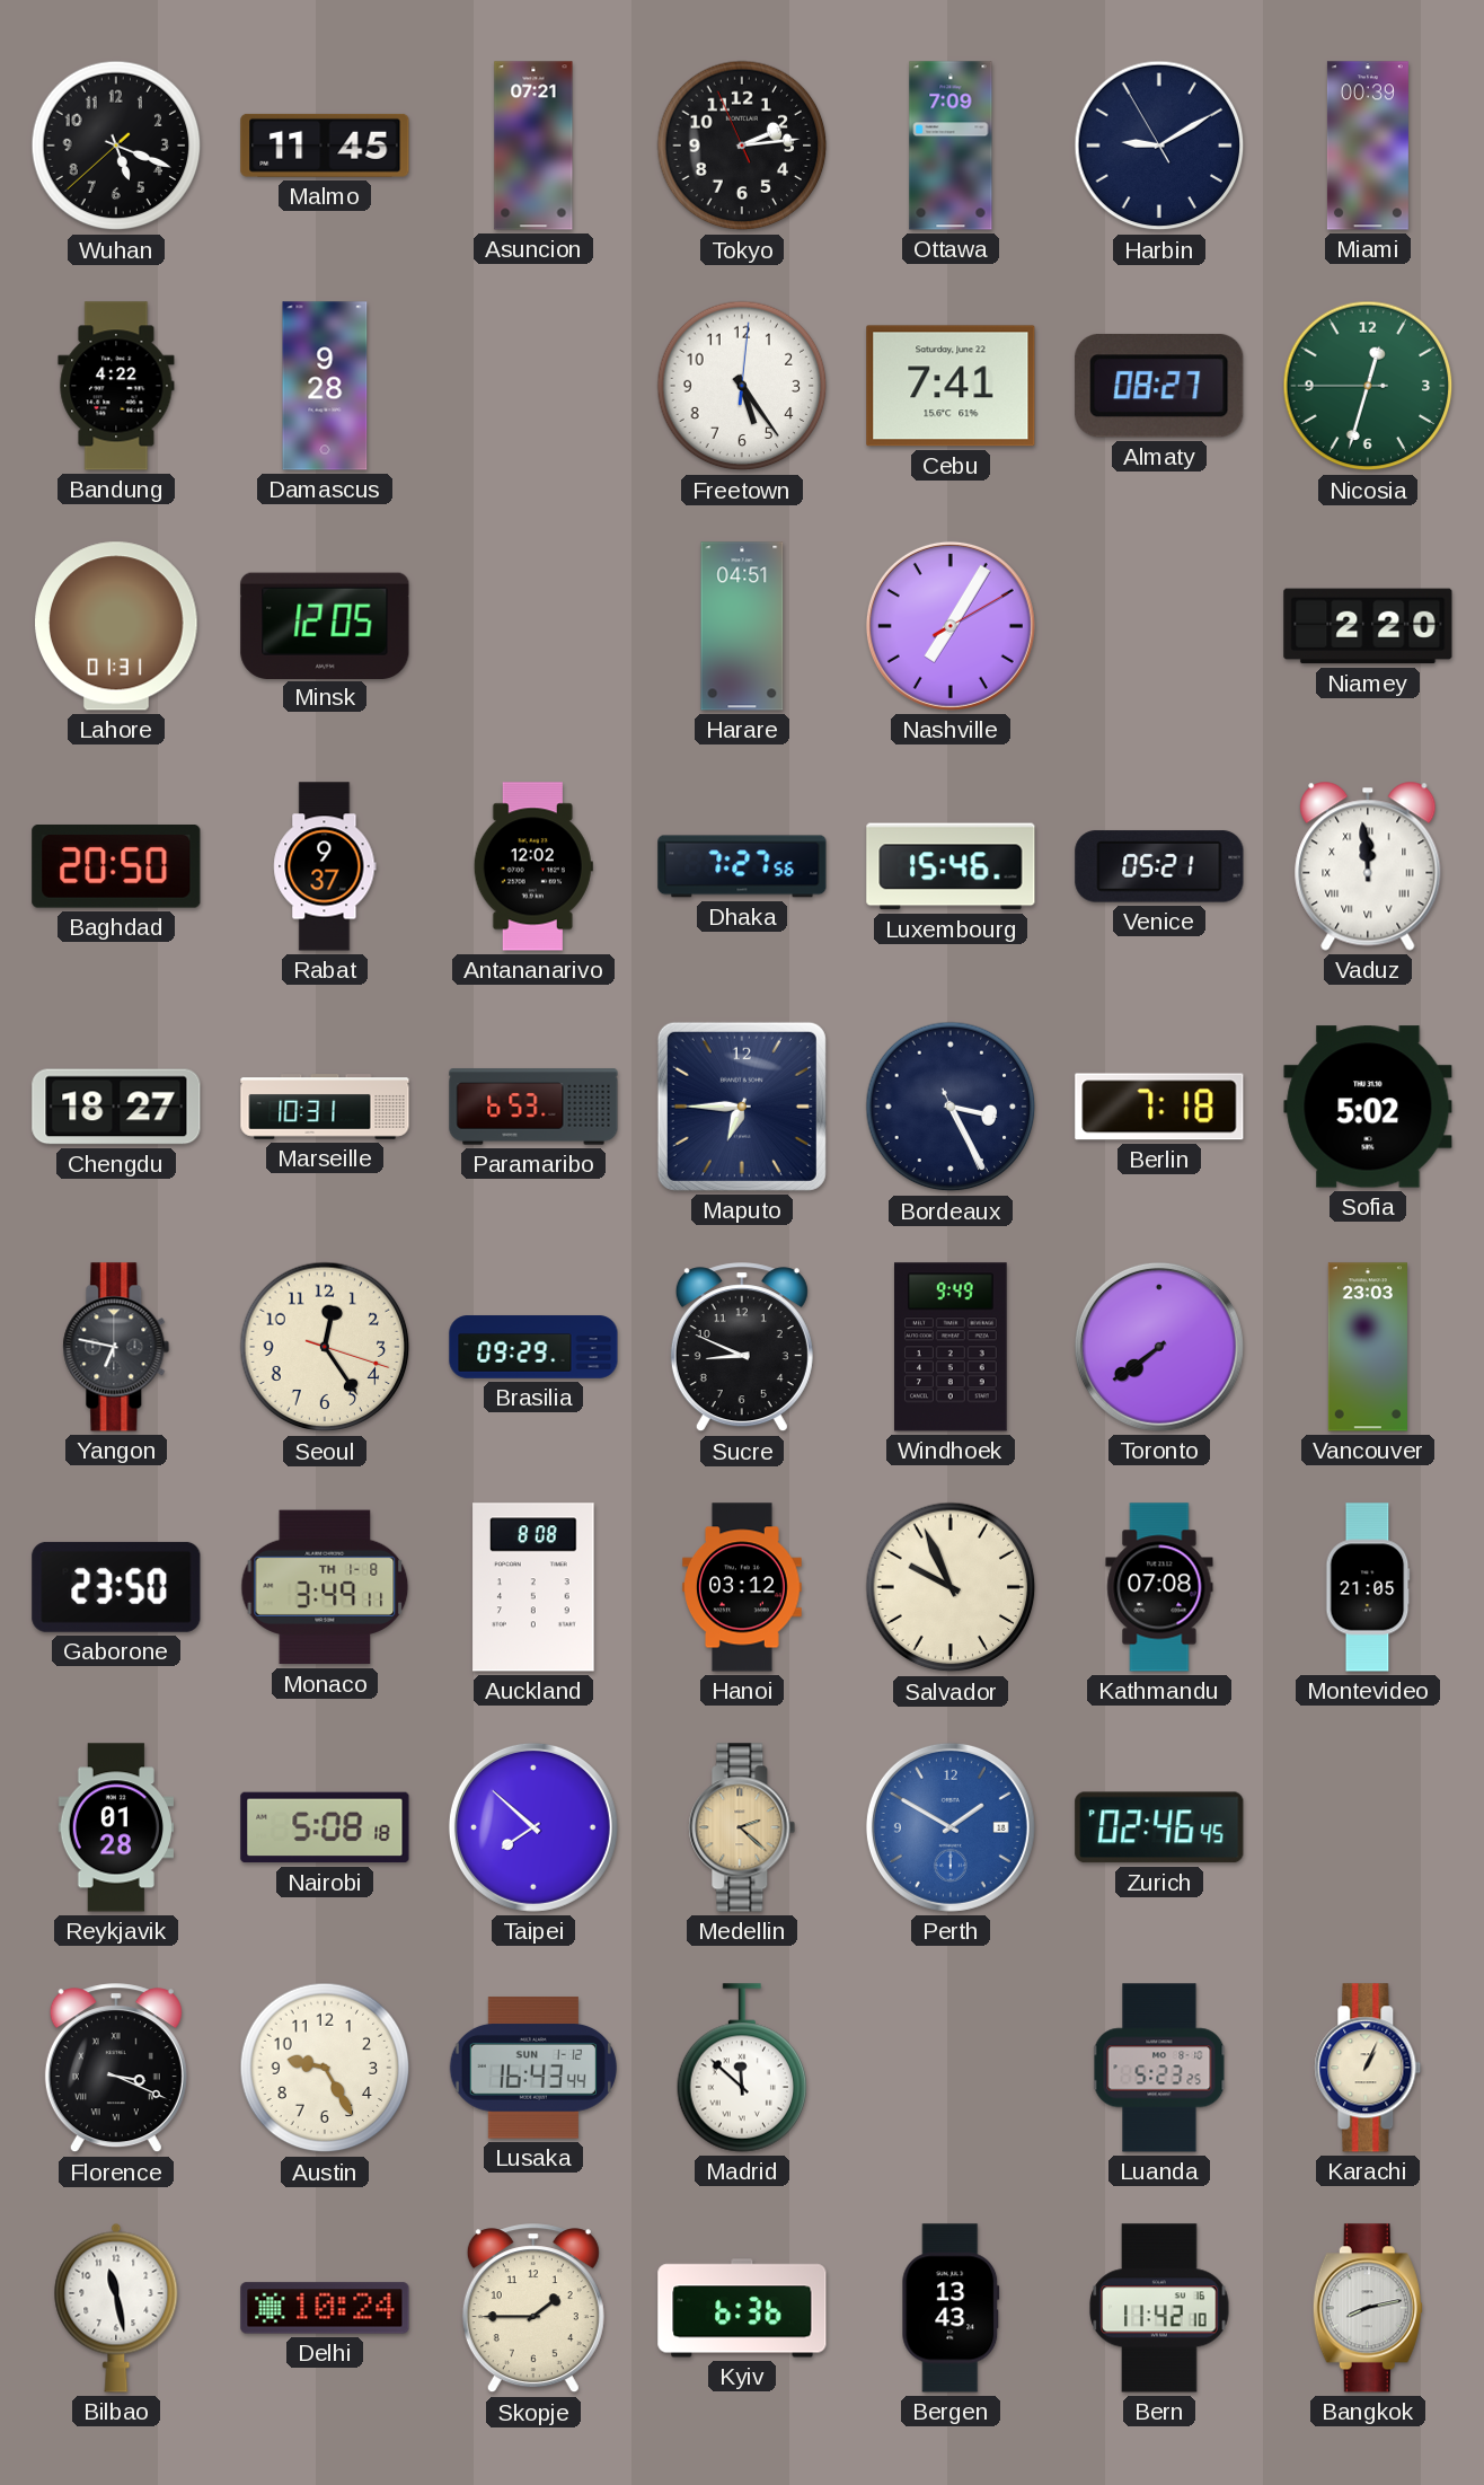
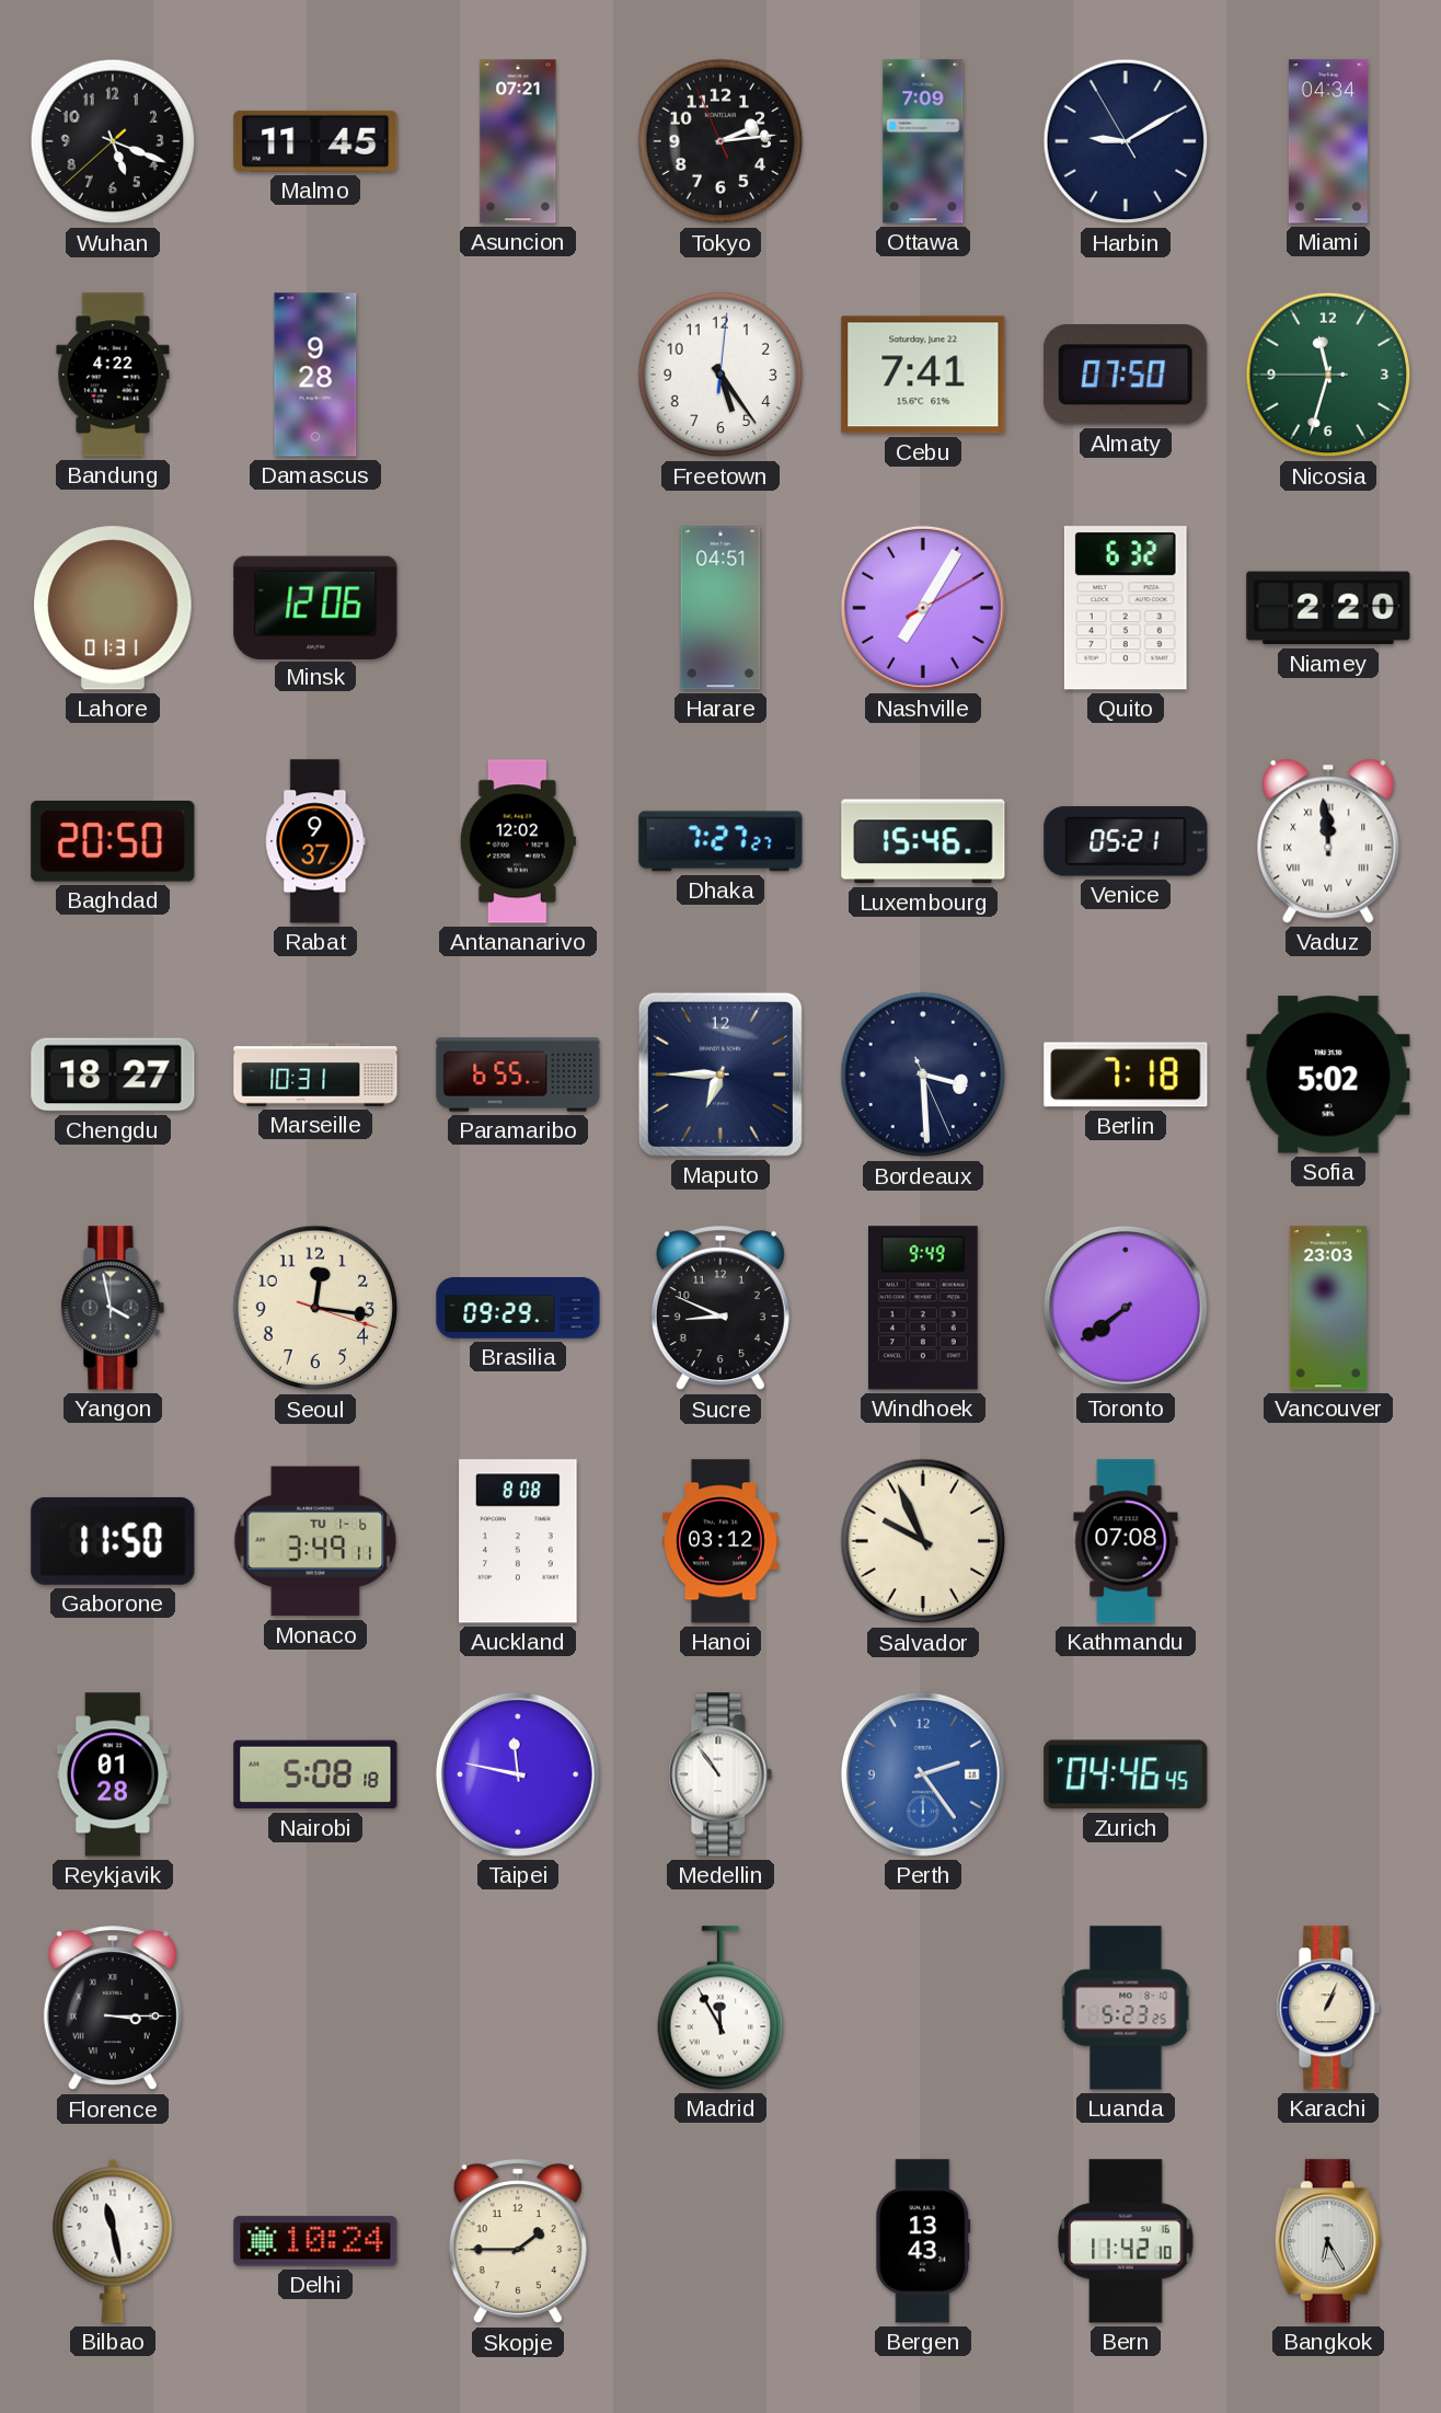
Miami: 00:39 -> 04:34 (1328, 141)
Almaty: 08:27 -> 07:50 (1126, 375)
Nicosia: 12:32 -> 11:32 (1328, 375)
Minsk: 12:05 -> 12:06 (315, 607)
Quito: none -> 6:32 (1126, 608)
Dhaka: 7:27:56 -> 7:27:27 (720, 841)
Paramaribo: 6:53 -> 6:55 (518, 1075)
Bordeaux: 3:25 -> 3:29 (923, 1075)
Yangon: 6:47 -> 3:58 (113, 1308)
Seoul: 12:24 -> 12:16 (315, 1308)
Gaborone: 23:50 -> 11:50 (113, 1541)
Monaco date: TH 1-8 -> TU 1-6 (315, 1541)
Montevideo: 21:05 -> none (1368, 1587)
Taipei: 7:52 -> 11:47 (518, 1774)
Medellin: 2:22 -> 10:54 (720, 1774)
Medellin dial: champagne -> white (720, 1774)
Perth: 1:50 -> 2:24 (923, 1774)
Zurich: 02:46 -> 04:46 (1126, 1774)
Florence: 3:19 -> 3:15 (113, 2009)
Austin: 9:25 -> none (325, 2068)
Lusaka: 16:43 -> none (533, 2068)
Madrid: 11:52 -> 11:55 (720, 2008)
Kyiv: 6:36 -> none (742, 2308)
Bangkok: 8:13 -> 6:25 (1328, 2241)
